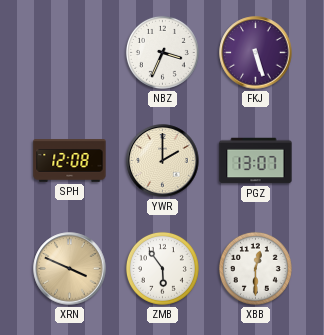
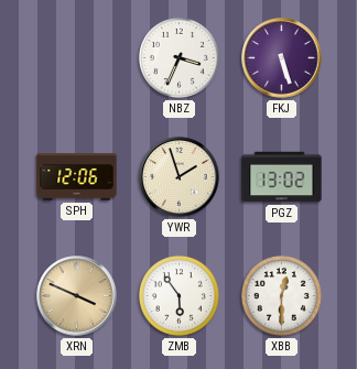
SPH: 12:08 -> 12:06 (77, 177)
YWR: 2:00 -> 1:57 (180, 177)
PGZ: 13:07 -> 13:02 (282, 177)
